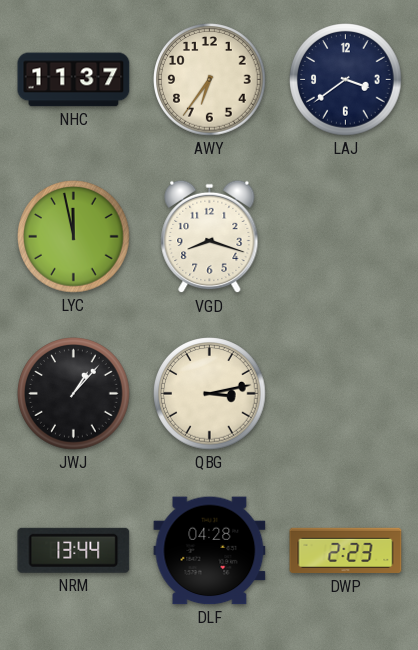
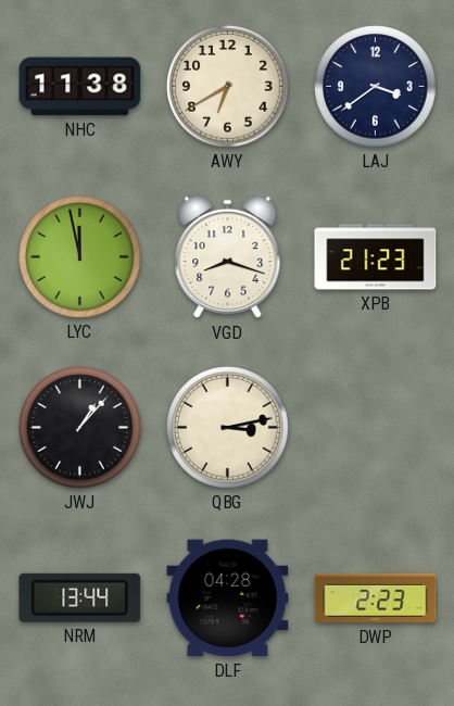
NHC: 11:37 -> 11:38 (80, 87)
AWY: 6:36 -> 6:40 (228, 87)
XPB: none -> 21:23 (376, 257)
